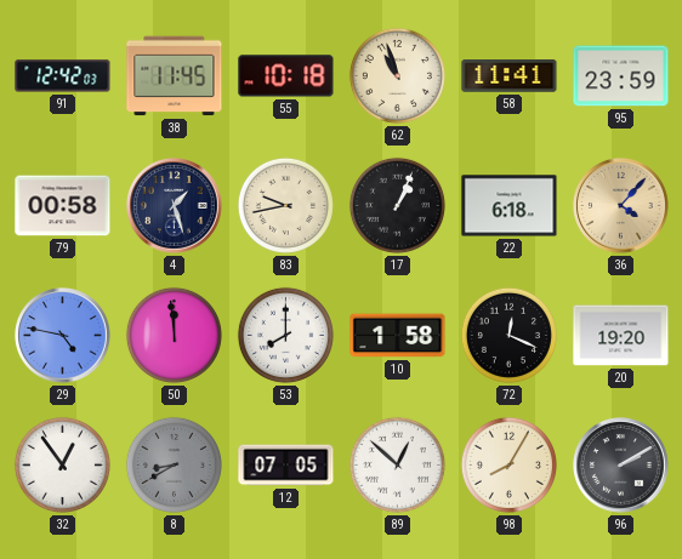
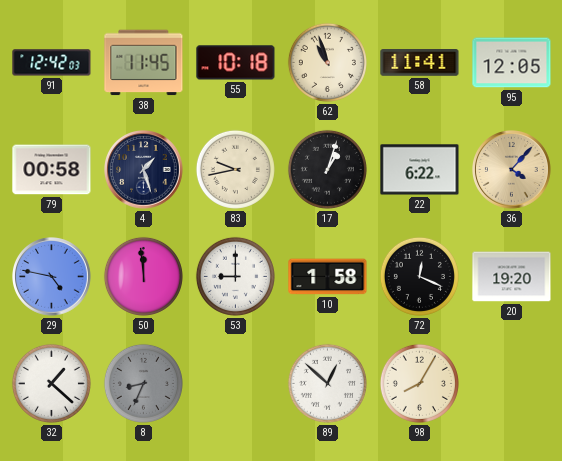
95: 23:59 -> 12:05 (512, 63)
17: 1:04 -> 1:03 (327, 169)
22: 6:18 -> 6:22 (420, 170)
53: 8:00 -> 9:00 (235, 276)
32: 12:54 -> 1:22 (51, 383)
8: 8:40 -> 8:34 (143, 383)
12: 07:05 -> none (286, 466)
96: 2:10 -> none (621, 466)
